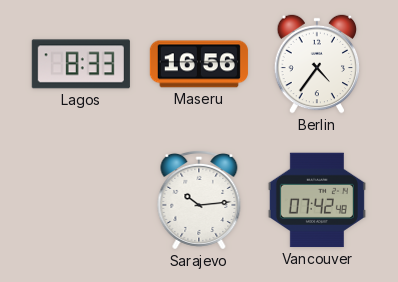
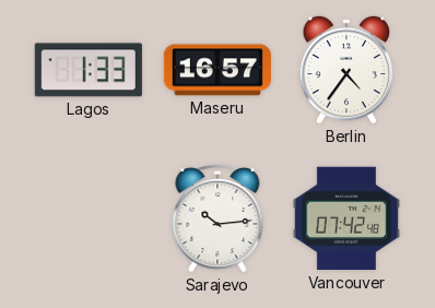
Lagos: 8:33 -> 1:33 (89, 70)
Maseru: 16:56 -> 16:57 (217, 70)
